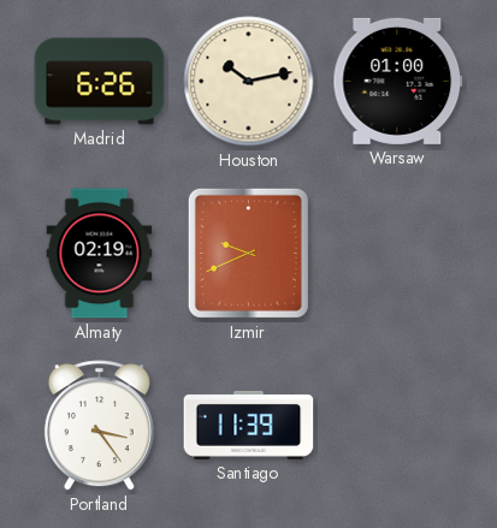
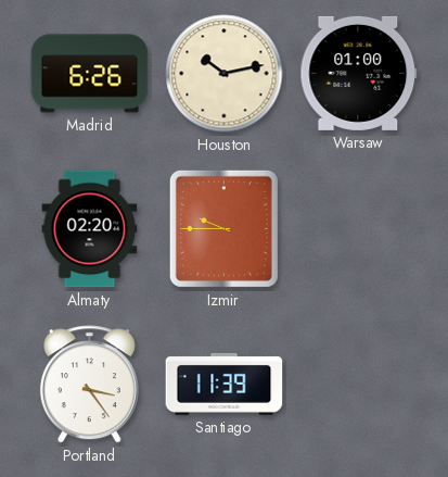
Almaty: 02:19 -> 02:20 (90, 229)
Izmir: 9:41 -> 9:45 (223, 228)
